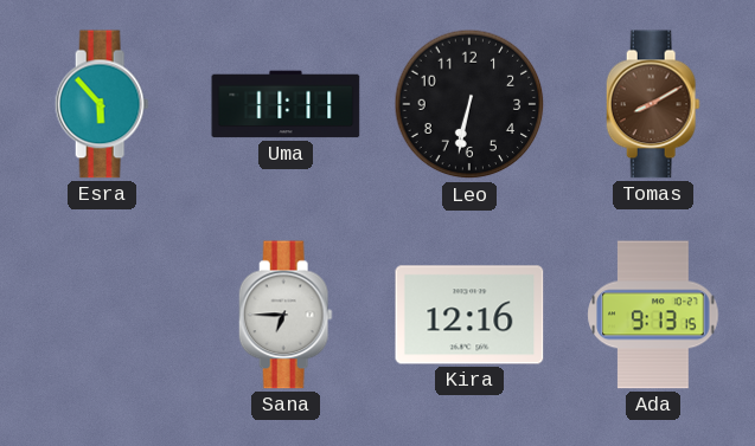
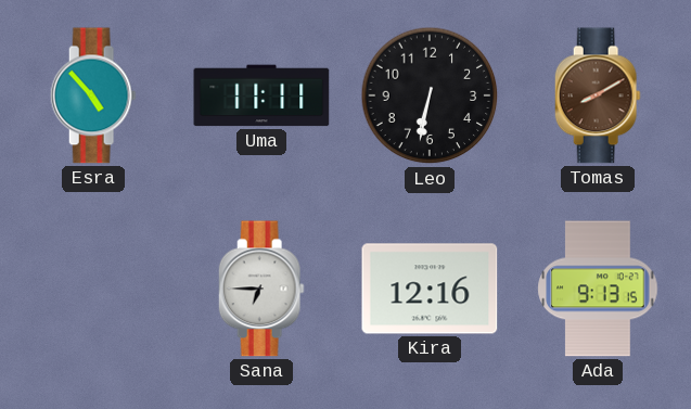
Esra: 5:53 -> 4:53 (93, 95)
